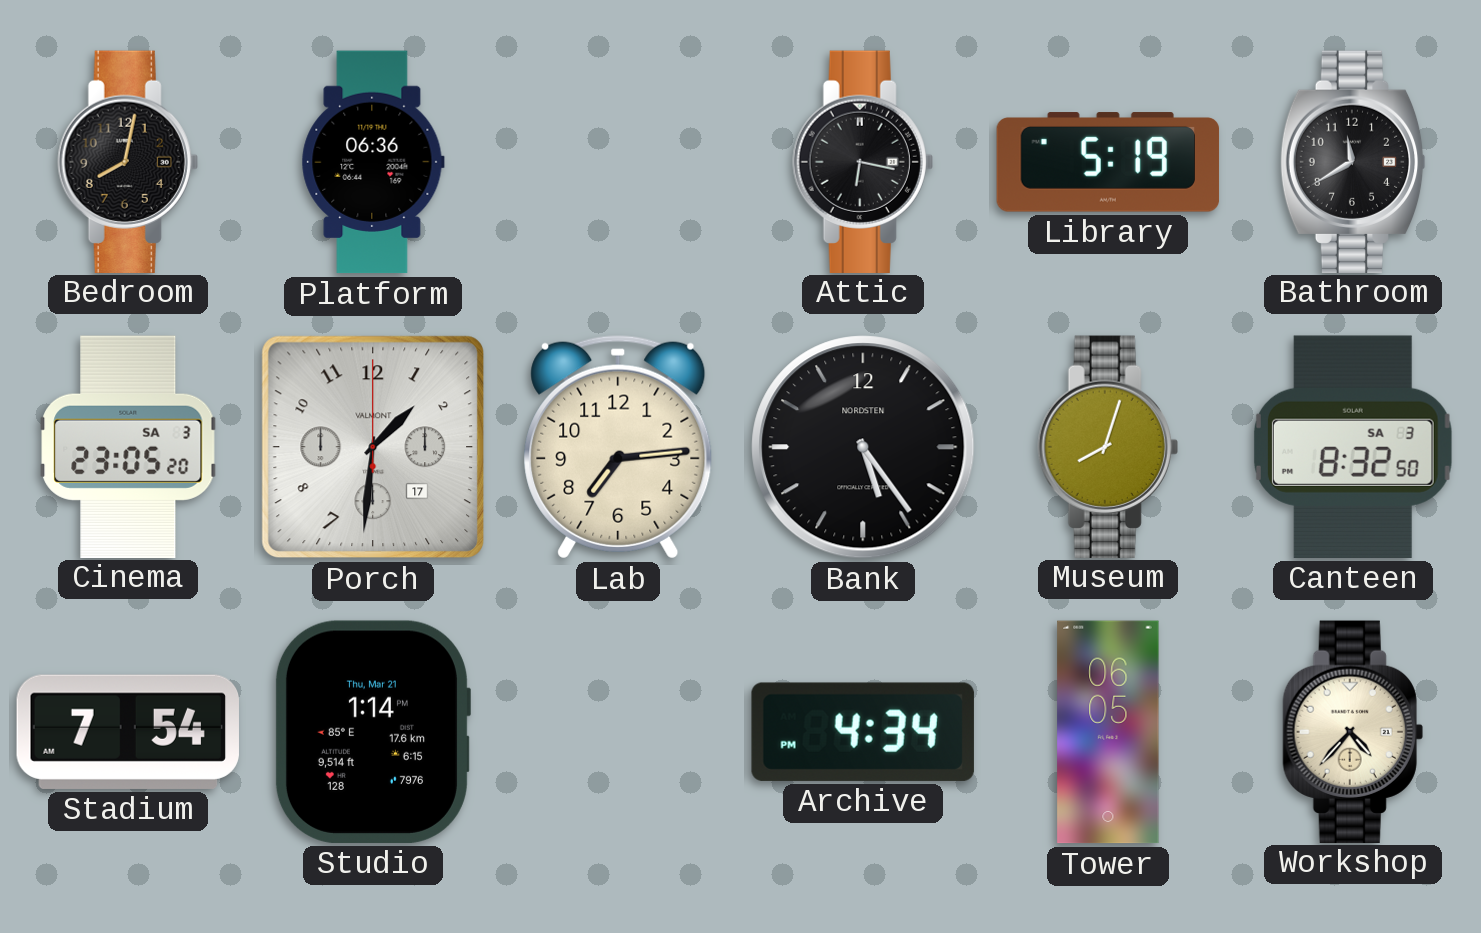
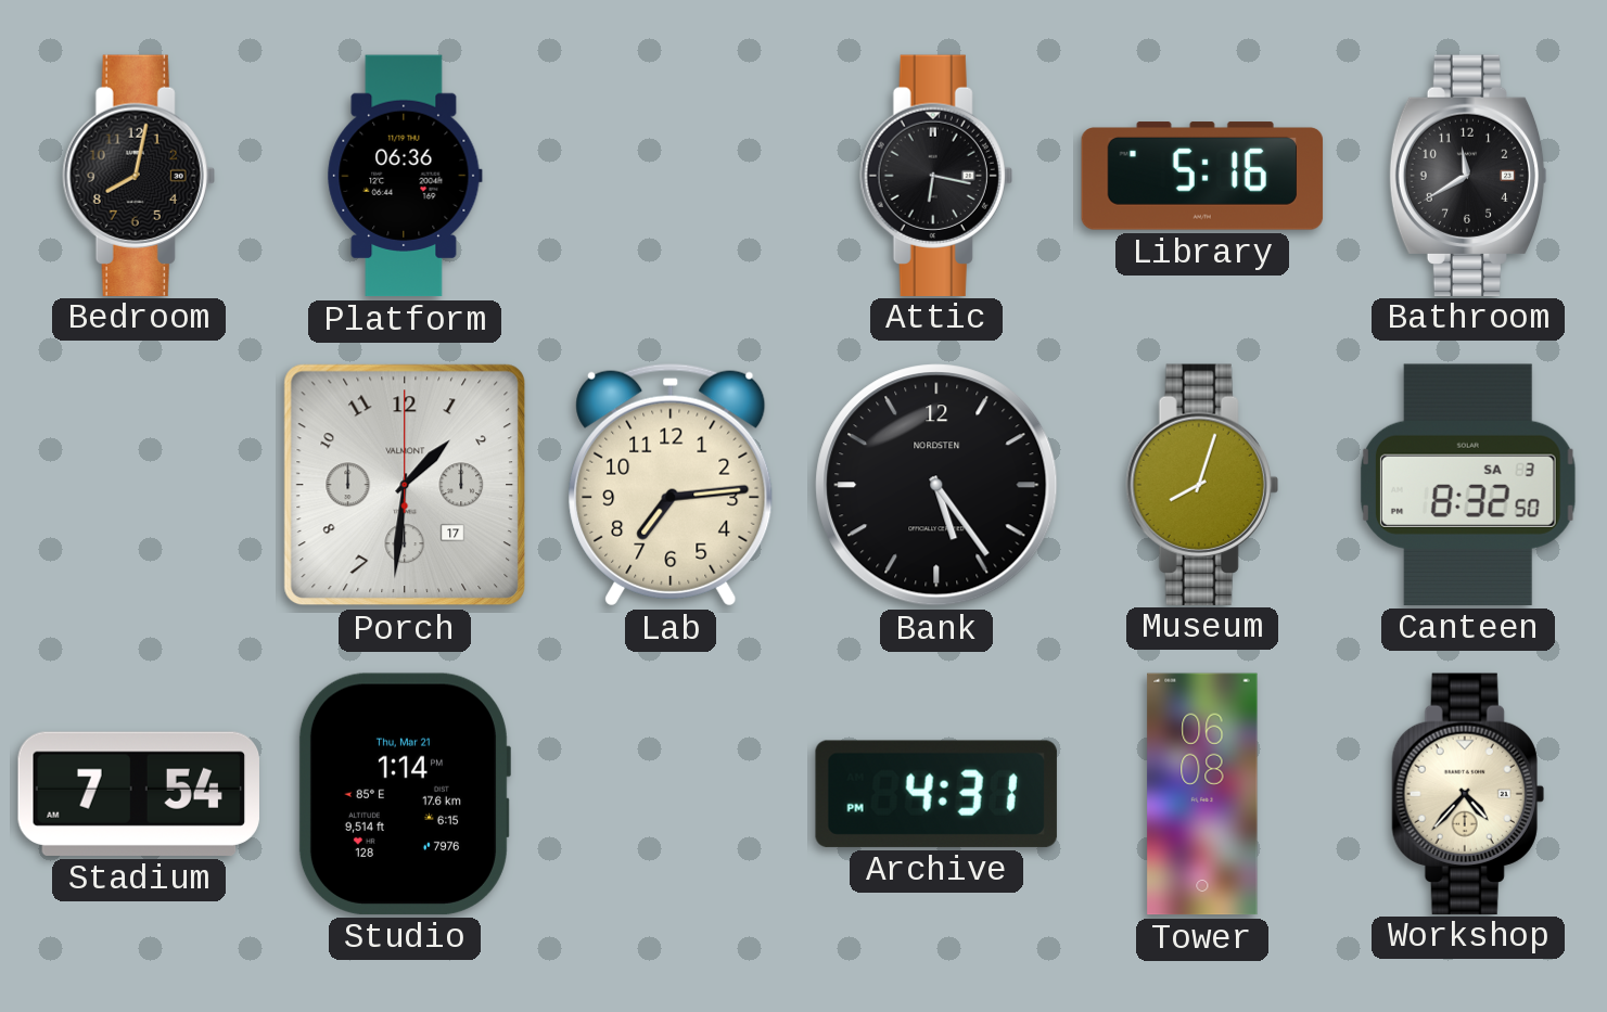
Library: 5:19 -> 5:16 (1202, 176)
Cinema: 23:05 -> none (128, 446)
Archive: 4:34 -> 4:31 (936, 794)
Tower: 06:05 -> 06:08 (1202, 794)
